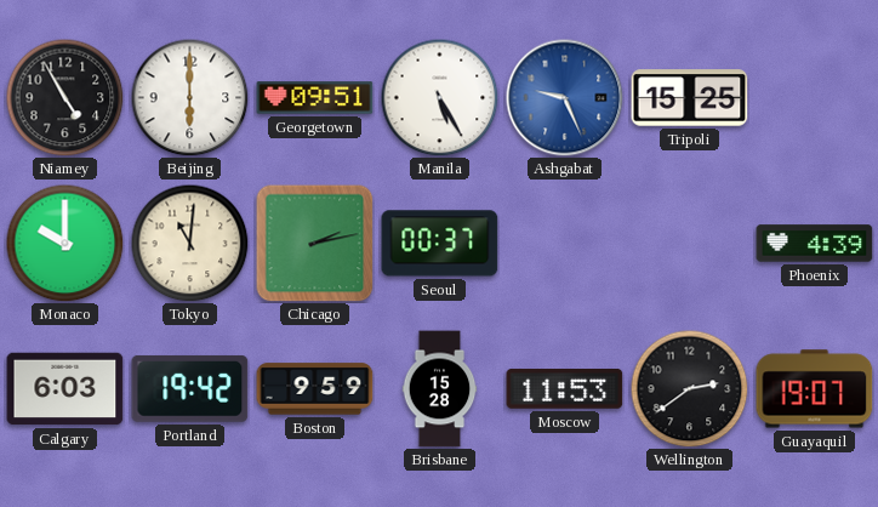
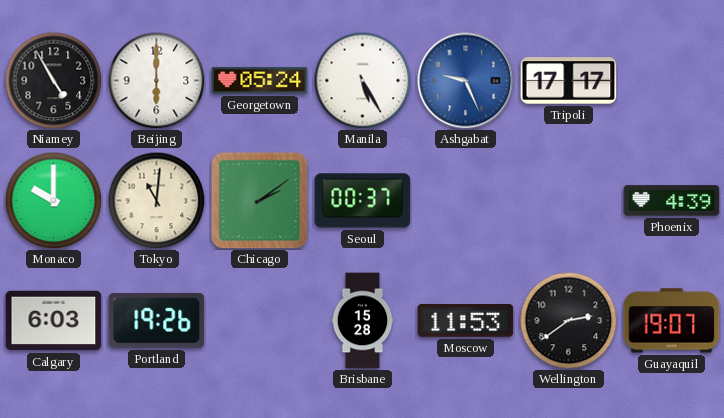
Georgetown: 09:51 -> 05:24 (260, 81)
Tripoli: 15:25 -> 17:17 (569, 81)
Chicago: 2:13 -> 2:09 (260, 201)
Portland: 19:42 -> 19:26 (157, 320)
Boston: 9:59 -> none (315, 389)
